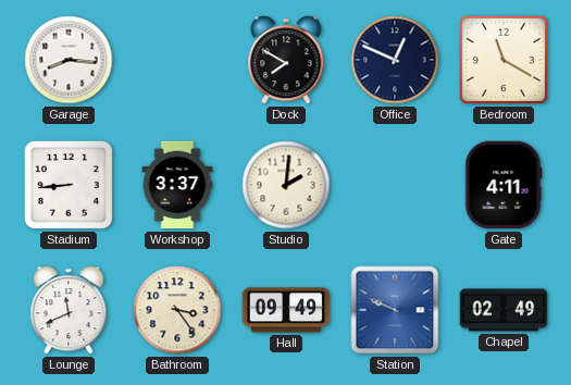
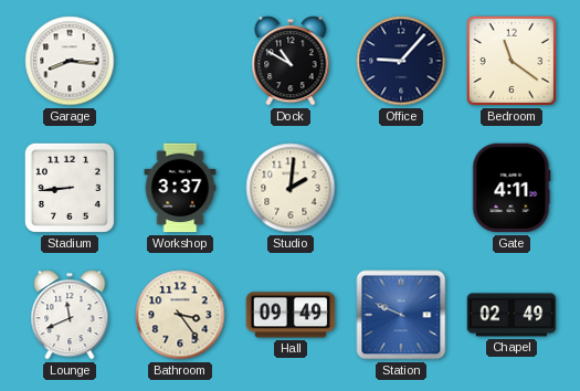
Dock: 7:50 -> 10:50 (291, 61)
Office: 12:49 -> 9:07 (401, 61)
Bedroom: 11:20 -> 11:21 (512, 61)
